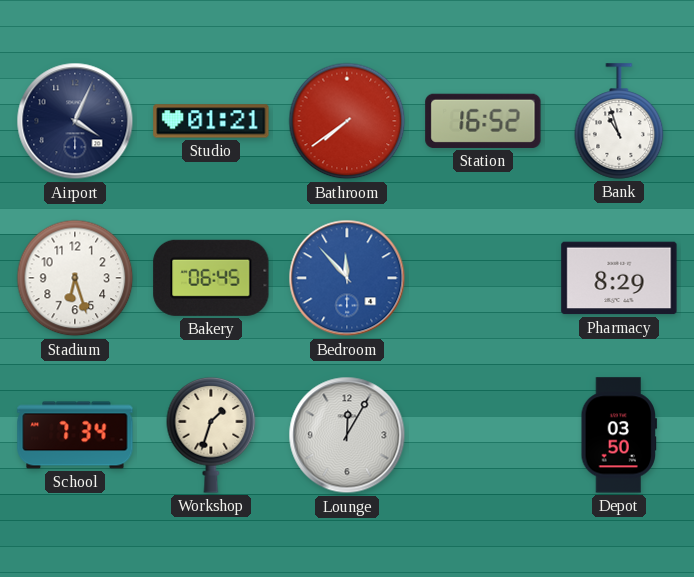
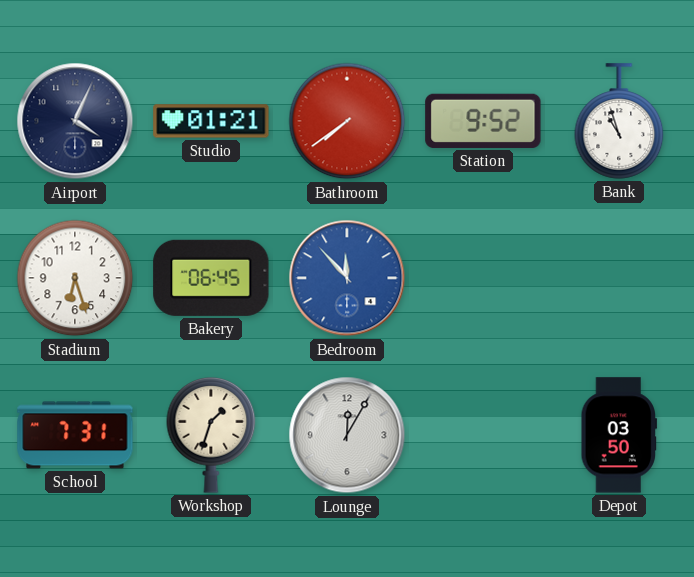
Station: 16:52 -> 9:52 (483, 121)
Pharmacy: 8:29 -> none (619, 278)
School: 7:34 -> 7:31 (75, 435)
